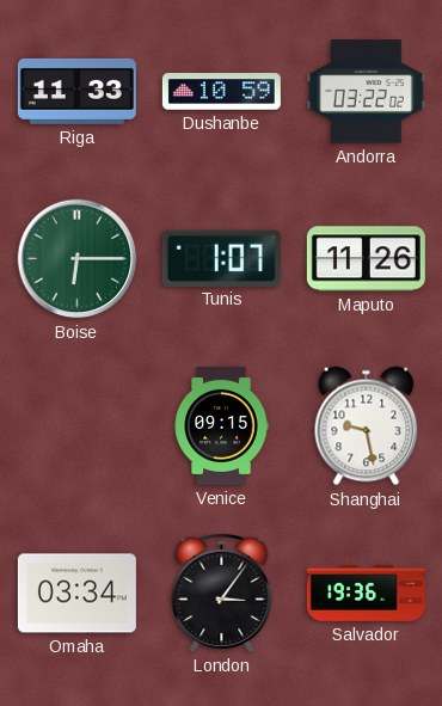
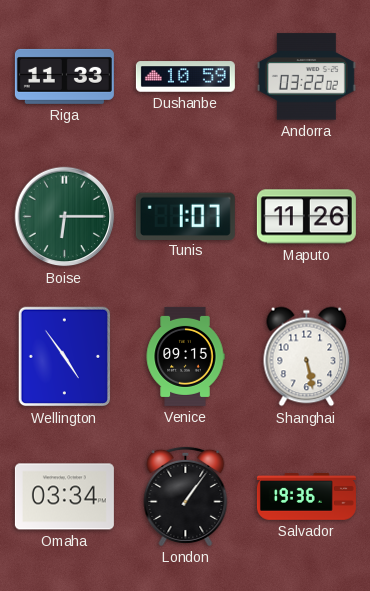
Wellington: none -> 4:54 (65, 357)
Shanghai: 9:28 -> 5:28 (307, 357)
London: 3:06 -> 1:06 (186, 496)
